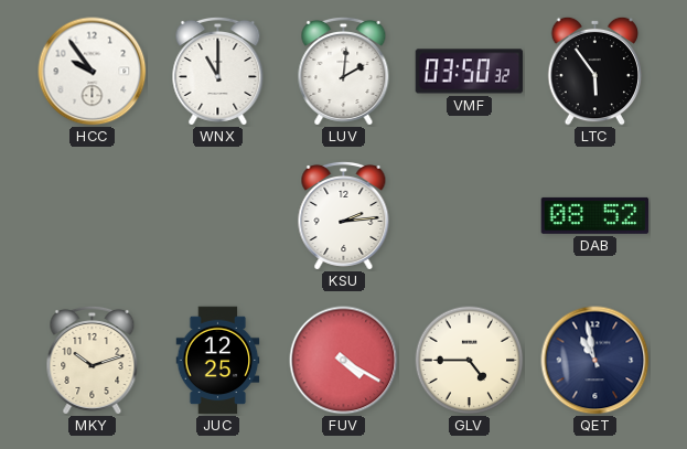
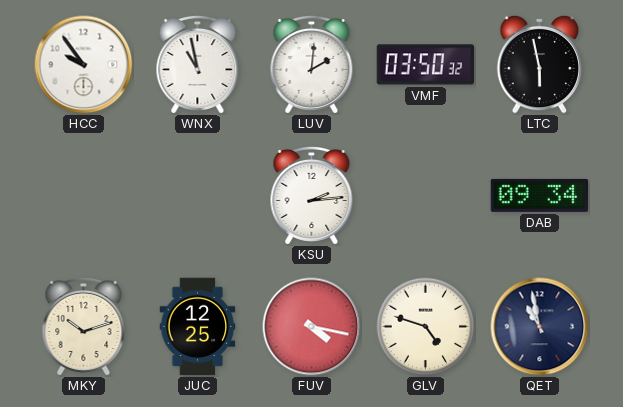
WNX: 11:00 -> 10:58 (198, 64)
LTC: 5:54 -> 5:58 (540, 64)
DAB: 08:52 -> 09:34 (540, 195)
FUV: 4:20 -> 4:17 (312, 327)
GLV: 4:45 -> 4:48 (426, 327)
